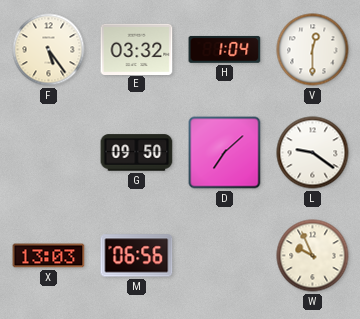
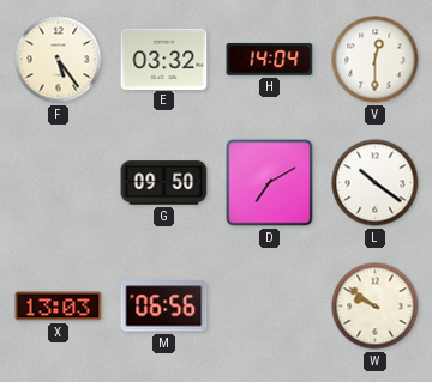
H: 1:04 -> 14:04 (270, 59)
D: 7:08 -> 7:10 (270, 183)
L: 9:21 -> 10:21 (376, 183)
W: 9:56 -> 9:51 (376, 307)
